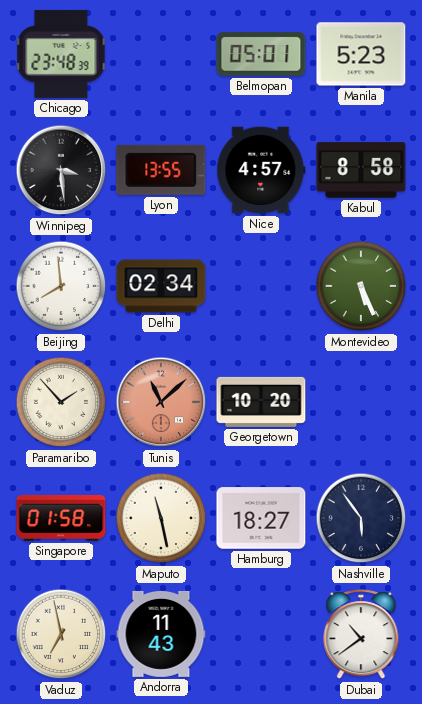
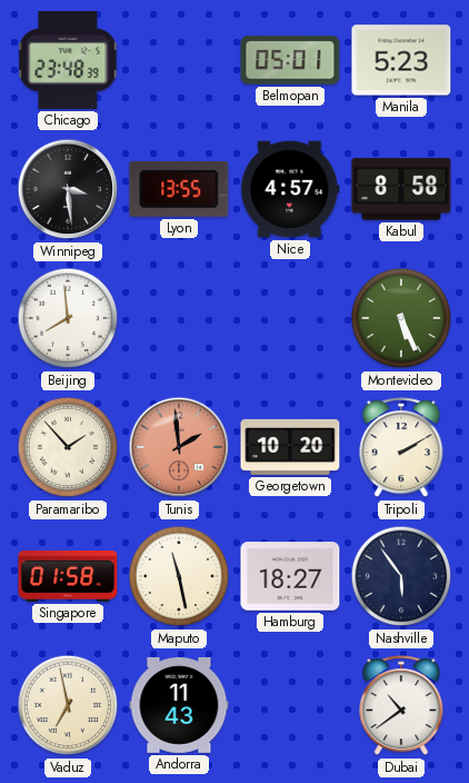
Delhi: 02:34 -> none (161, 286)
Tunis: 11:08 -> 1:59 (179, 447)
Tripoli: none -> 2:10 (401, 448)
